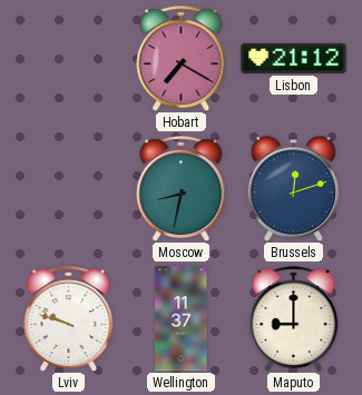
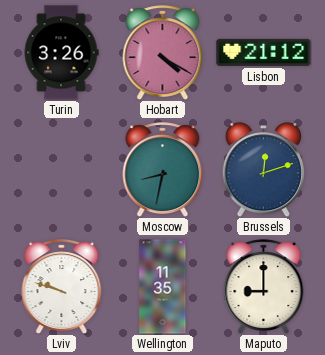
Turin: none -> 3:26 (61, 53)
Hobart: 7:20 -> 4:20 (163, 52)
Wellington: 11:37 -> 11:35 (163, 287)
